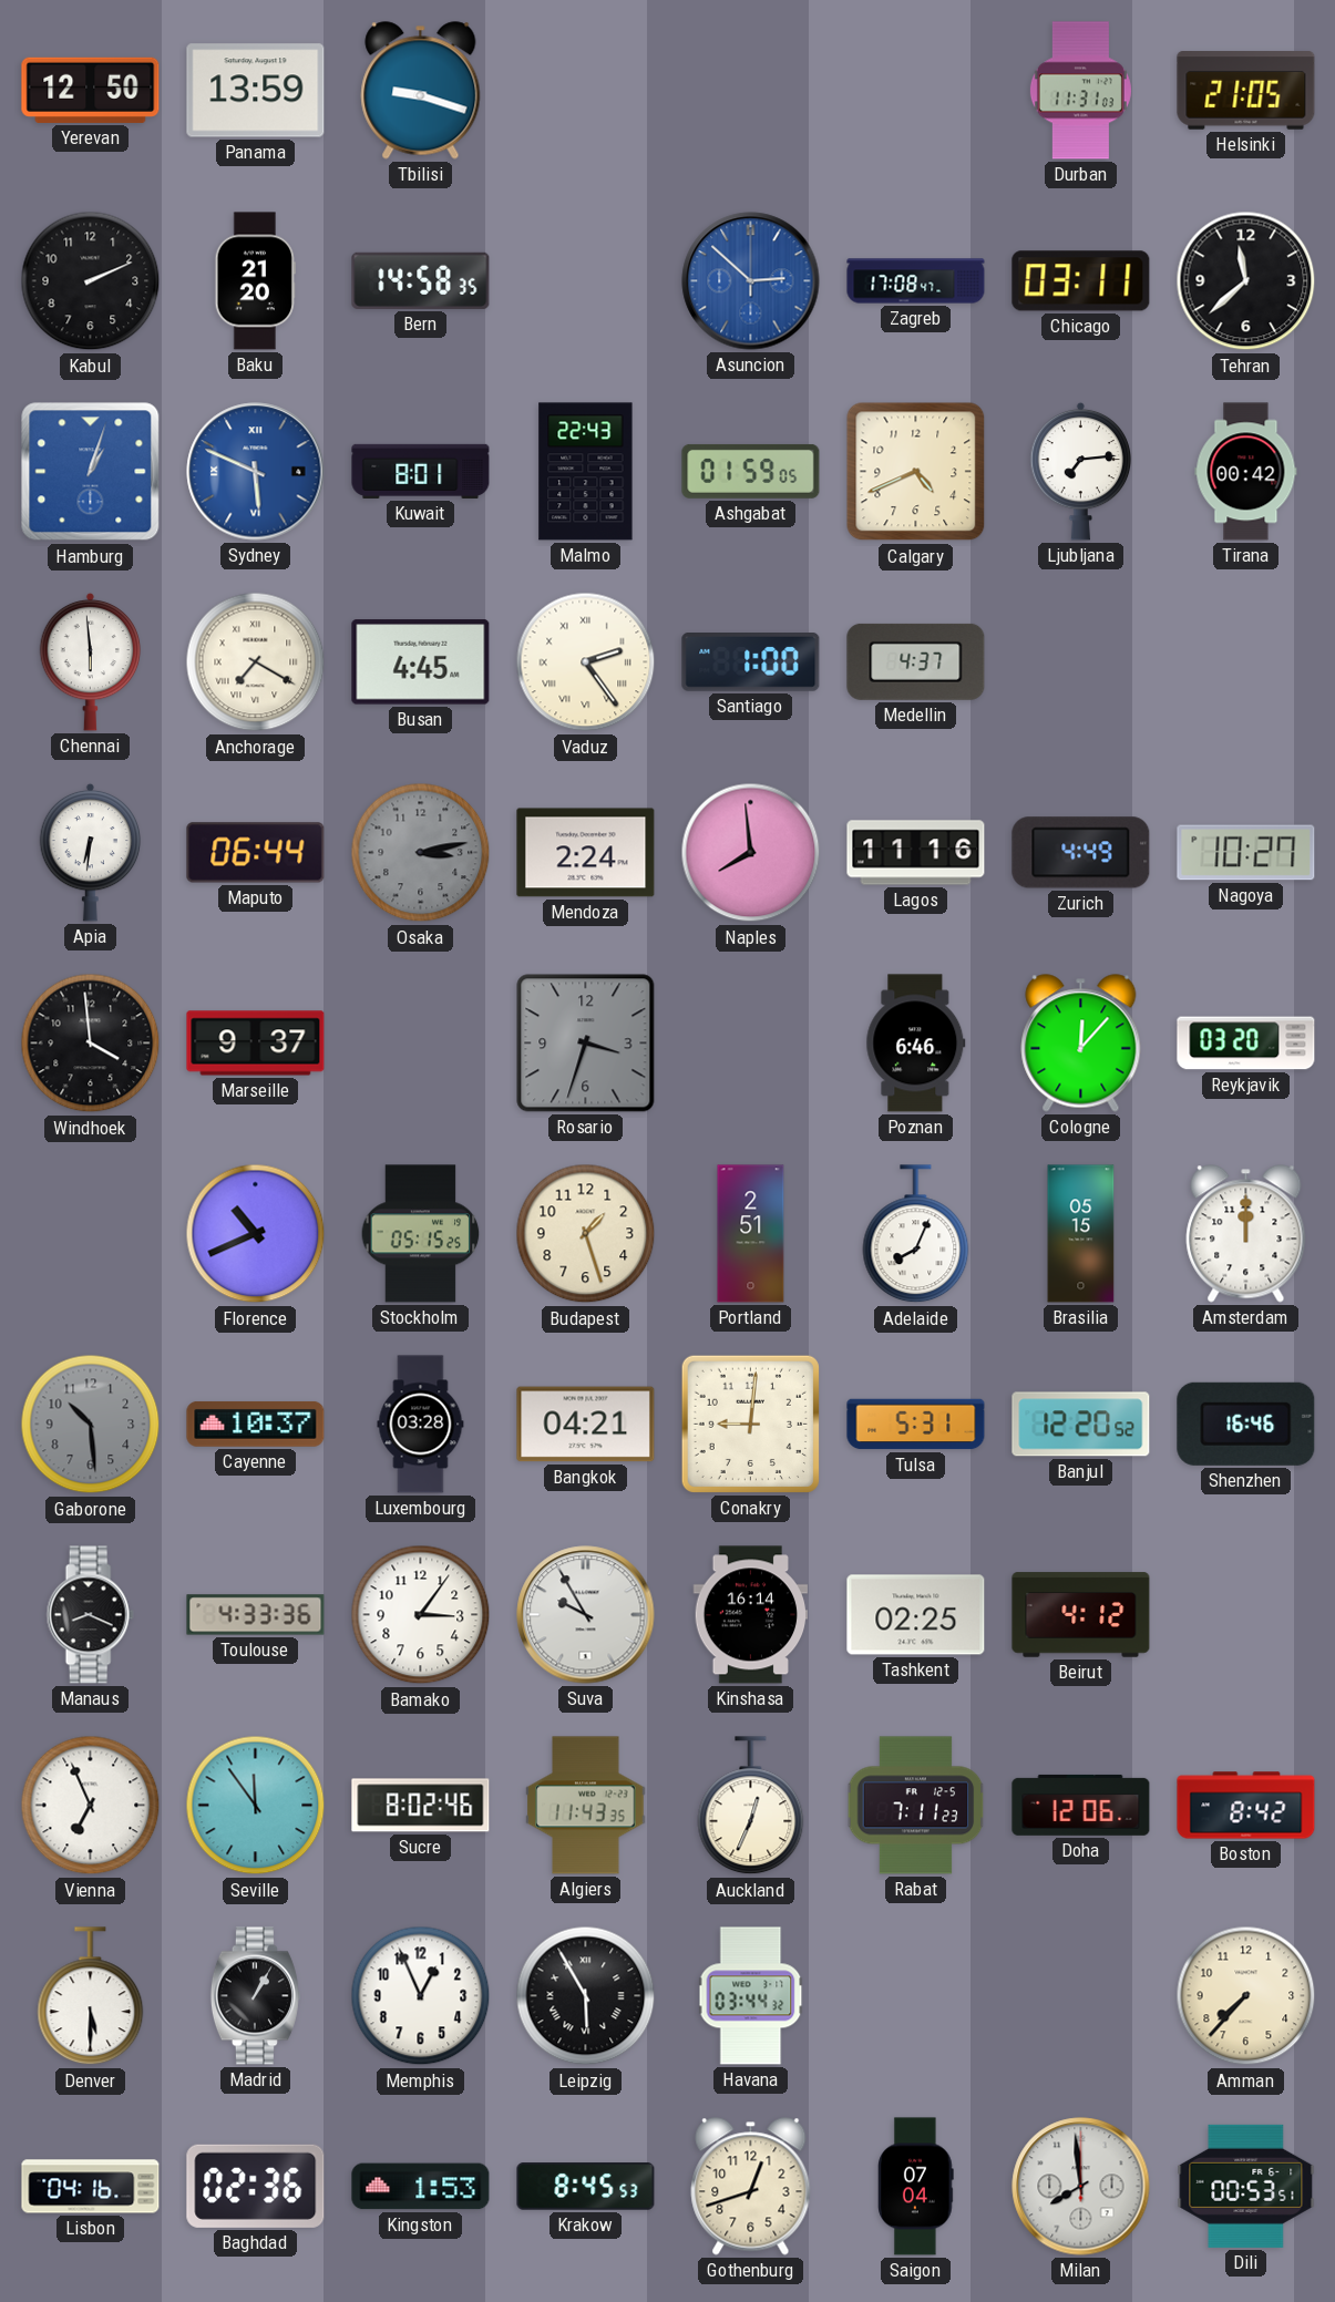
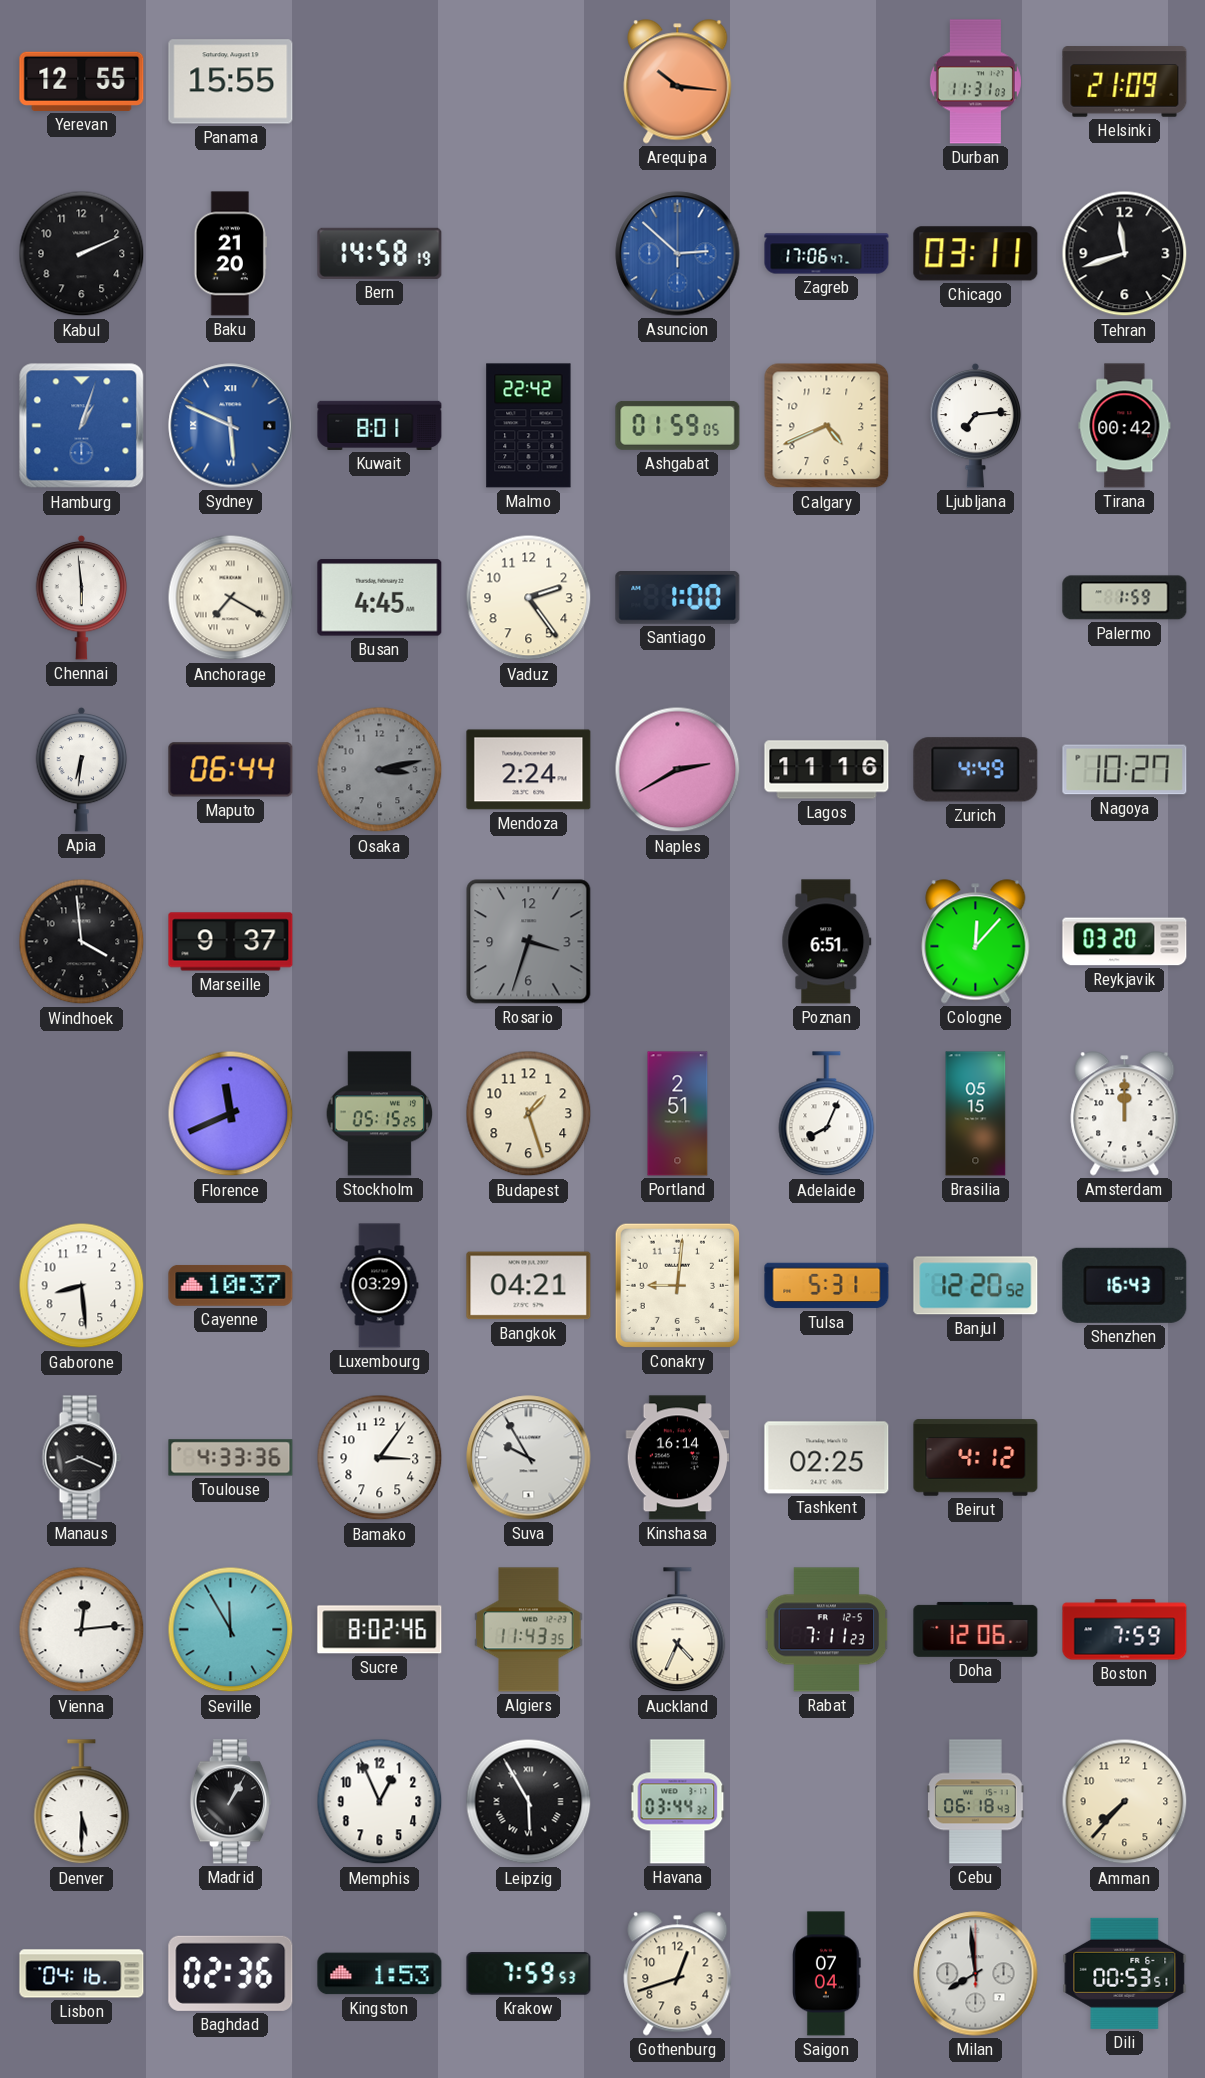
Yerevan: 12:50 -> 12:55 (82, 81)
Panama: 13:59 -> 15:55 (231, 82)
Tbilisi: 9:18 -> none (421, 91)
Arequipa: none -> 10:16 (678, 82)
Helsinki: 21:05 -> 21:09 (1125, 82)
Bern: 14:58:35 -> 14:58:19 (380, 253)
Zagreb: 17:08 -> 17:06 (827, 254)
Tehran: 11:38 -> 11:42 (1125, 254)
Malmo: 22:43 -> 22:42 (529, 426)
Vaduz numerals: Roman -> Arabic (529, 598)
Medellin: 4:37 -> none (916, 661)
Palermo: none -> 1:59 (1125, 598)
Naples: 7:59 -> 2:40 (678, 770)
Poznan: 6:46 -> 6:51 (827, 942)
Florence: 10:41 -> 11:41 (231, 1114)
Gaborone: 10:29 -> 8:29 (82, 1286)
Gaborone dial: grey -> white (82, 1286)
Luxembourg: 03:28 -> 03:29 (380, 1286)
Shenzhen: 16:46 -> 16:43 (1125, 1285)
Vienna: 6:56 -> 12:14 (82, 1630)
Seville: 11:54 -> 11:55 (231, 1630)
Auckland: 12:34 -> 4:34 (678, 1630)
Boston: 8:42 -> 7:59 (1125, 1630)
Cebu: none -> 06:18 (976, 1802)
Krakow: 8:45 -> 7:59 (529, 1974)
